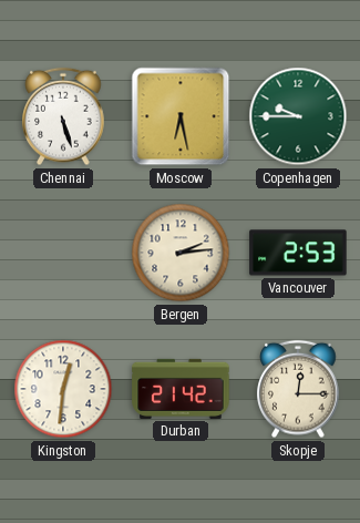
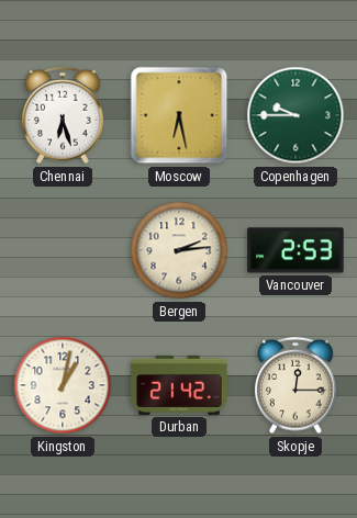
Chennai: 5:27 -> 6:27 (63, 115)
Kingston: 12:31 -> 1:02 (63, 385)
